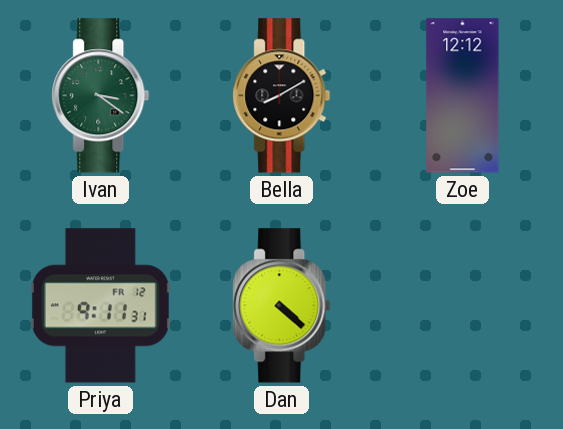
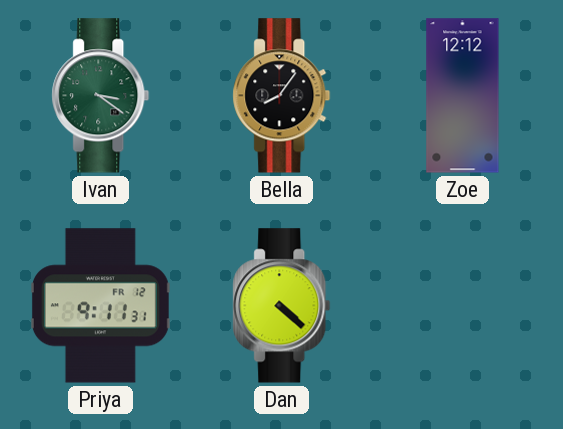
Bella: 8:10 -> 8:06 (282, 96)
